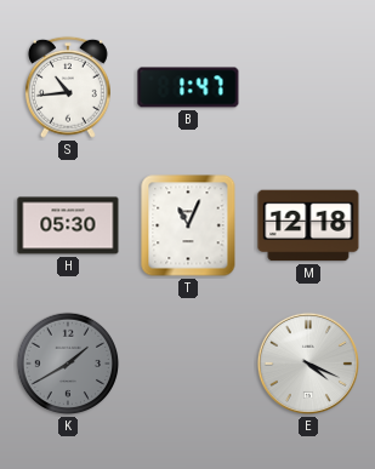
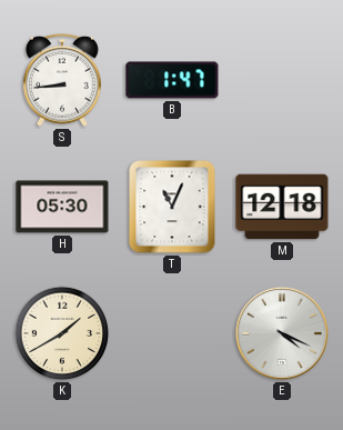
S: 10:44 -> 8:44 (62, 80)
K dial: grey -> cream (62, 333)
